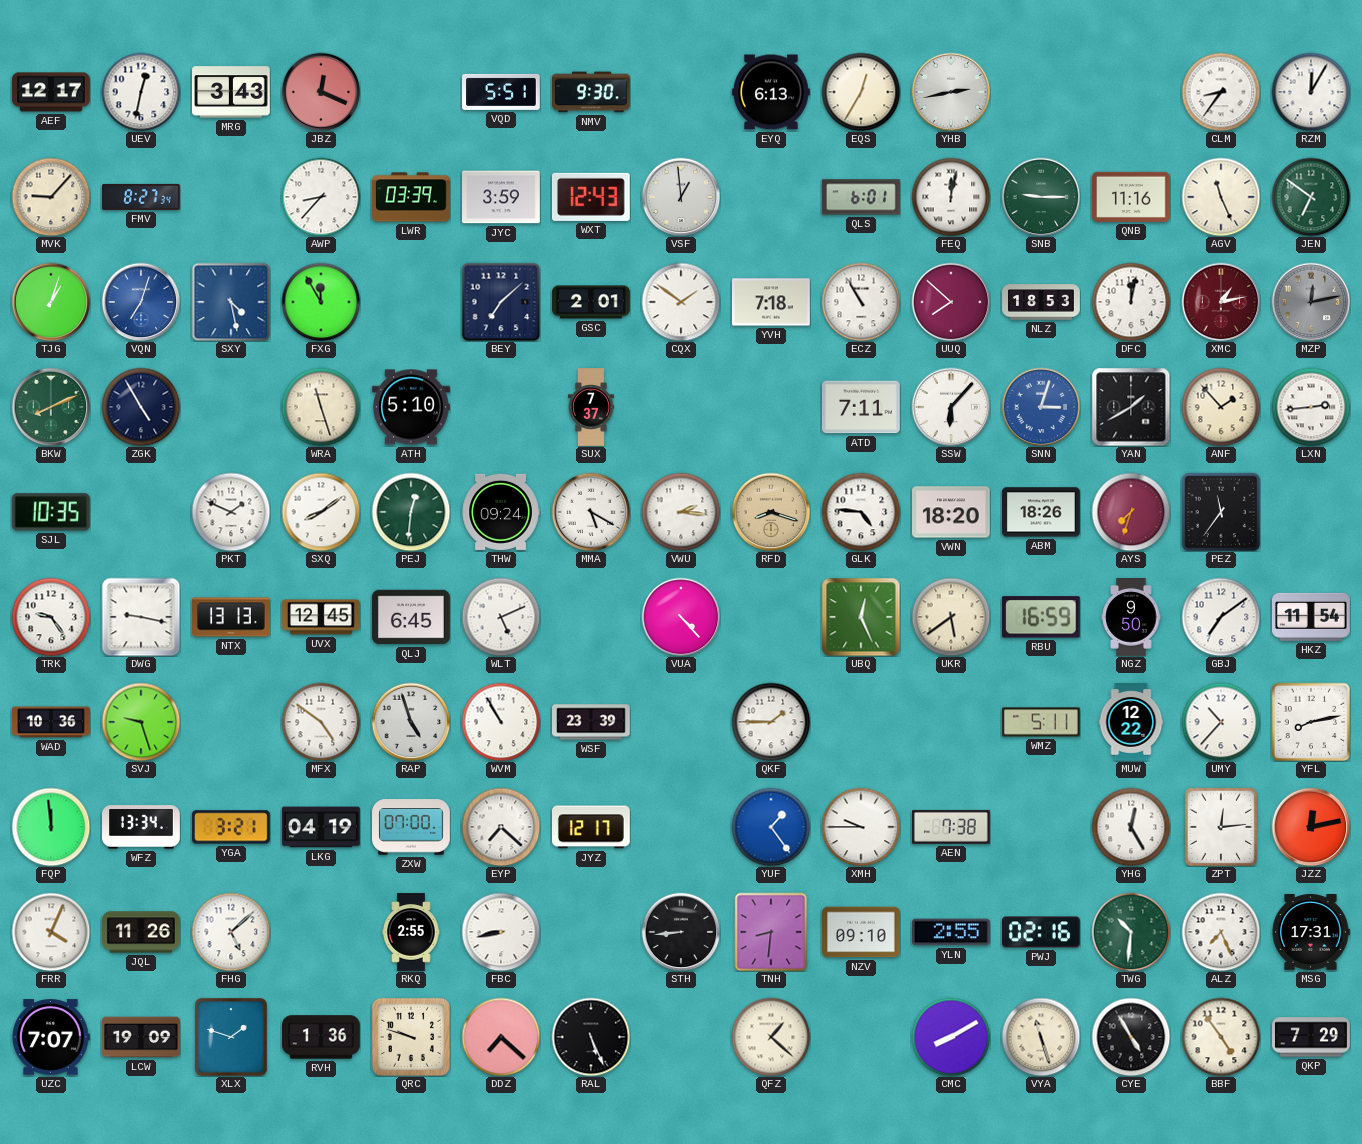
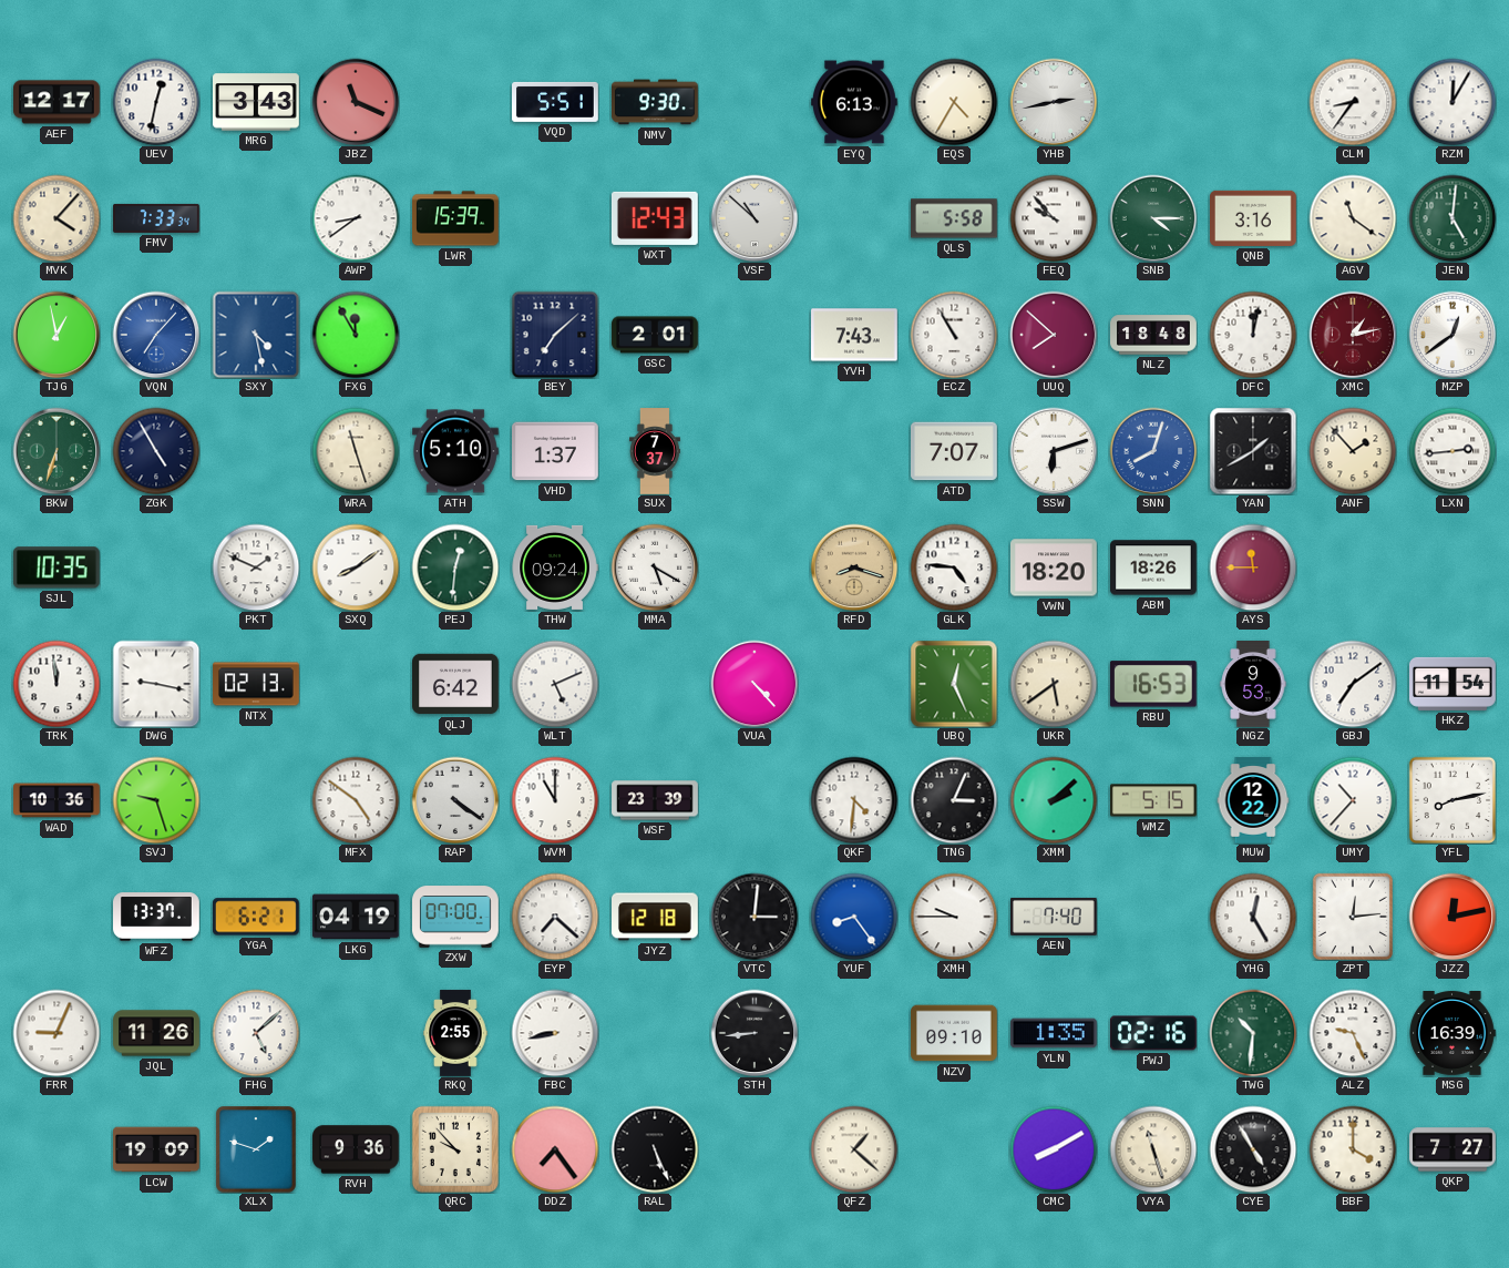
JBZ: 12:19 -> 11:19 (356, 102)
EQS: 12:35 -> 4:35 (954, 102)
MVK: 9:07 -> 4:07 (57, 218)
FMV: 8:27 -> 7:33 (156, 218)
AWP: 8:37 -> 8:39 (356, 218)
LWR: 03:39 -> 15:39 (455, 218)
JYC: 3:59 -> none (502, 197)
VSF: 12:59 -> 10:52 (754, 218)
QLS: 6:01 -> 5:58 (955, 218)
FEQ: 12:02 -> 9:53 (1054, 218)
SNB: 9:15 -> 4:15 (1153, 218)
QNB: 11:16 -> 3:16 (1254, 218)
AGV: 11:26 -> 11:21 (1353, 218)
JEN: 6:51 -> 5:01 (1452, 218)
TJG: 1:03 -> 12:58 (57, 335)
VQN: 7:03 -> 7:07 (156, 335)
CQX: 1:51 -> none (681, 302)
YVH: 7:18 -> 7:43 (855, 335)
NLZ: 18:53 -> 18:48 (1153, 335)
MZP: 12:13 -> 12:39 (1452, 335)
MZP dial: grey -> white (1452, 335)
BKW: 8:11 -> 6:33 (57, 451)
VHD: none -> 1:37 (556, 451)
ATD: 7:11 -> 7:07 (955, 451)
SSW: 6:07 -> 6:12 (1054, 451)
SNN: 3:03 -> 8:03 (1153, 451)
VWU: 2:16 -> none (681, 512)
AYS: 7:33 -> 11:45 (1253, 567)
PEZ: 11:36 -> none (1220, 511)
TRK: 9:24 -> 11:59 (57, 684)
NTX: 13:13 -> 02:13 (256, 684)
UVX: 12:45 -> none (321, 617)
QLJ: 6:45 -> 6:42 (456, 684)
RBU: 16:59 -> 16:53 (1153, 684)
NGZ: 9:50 -> 9:53 (1253, 684)
RAP: 4:57 -> 4:21 (455, 800)
WVM: 10:55 -> 11:00 (555, 800)
QKF: 1:45 -> 4:31 (854, 800)
TNG: none -> 3:04 (954, 800)
XMM: none -> 2:08 (1054, 800)
WMZ: 5:11 -> 5:15 (1154, 800)
FQP: 11:59 -> none (51, 827)
WFZ: 13:34 -> 13:37 (157, 917)
YGA: 3:21 -> 6:21 (257, 917)
JYZ: 12:17 -> 12:18 (656, 917)
VTC: none -> 3:01 (754, 917)
YUF: 1:24 -> 8:24 (854, 917)
AEN: 7:38 -> 7:40 (1055, 917)
FRR: 4:04 -> 9:04 (57, 1033)
TNH: 8:31 -> none (771, 932)
YLN: 2:55 -> 1:35 (1055, 1033)
ALZ: 7:26 -> 9:26 (1353, 1033)
MSG: 17:31 -> 16:39 (1452, 1034)
UZC: 7:07 -> none (51, 1037)
RVH: 1:36 -> 9:36 (356, 1149)
QRC: 9:48 -> 9:53 (455, 1149)
DDZ: 7:22 -> 7:24 (555, 1149)
BBF: 4:54 -> 4:00 (1353, 1149)
QKP: 7:29 -> 7:27 (1452, 1149)
